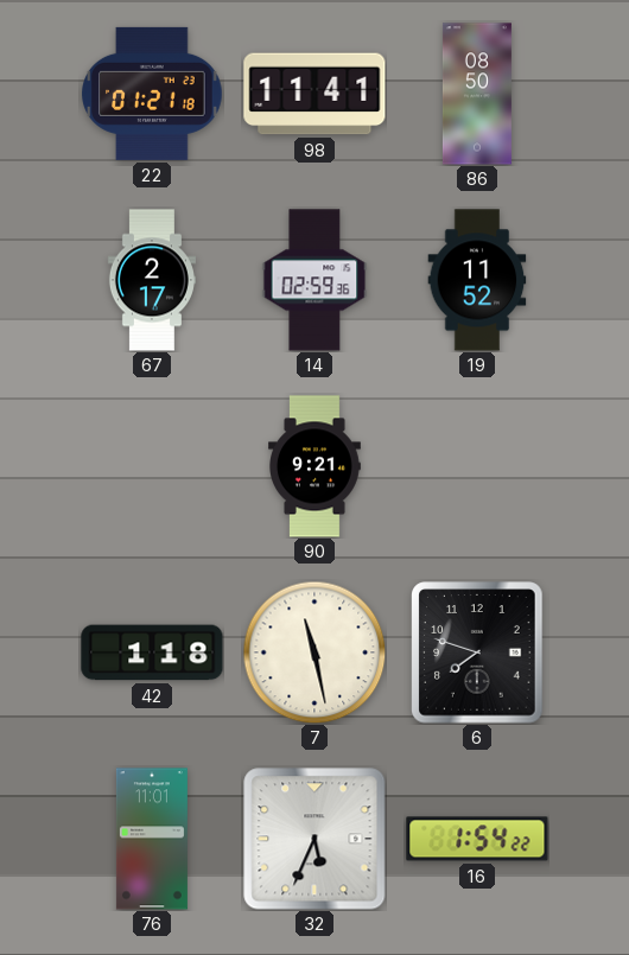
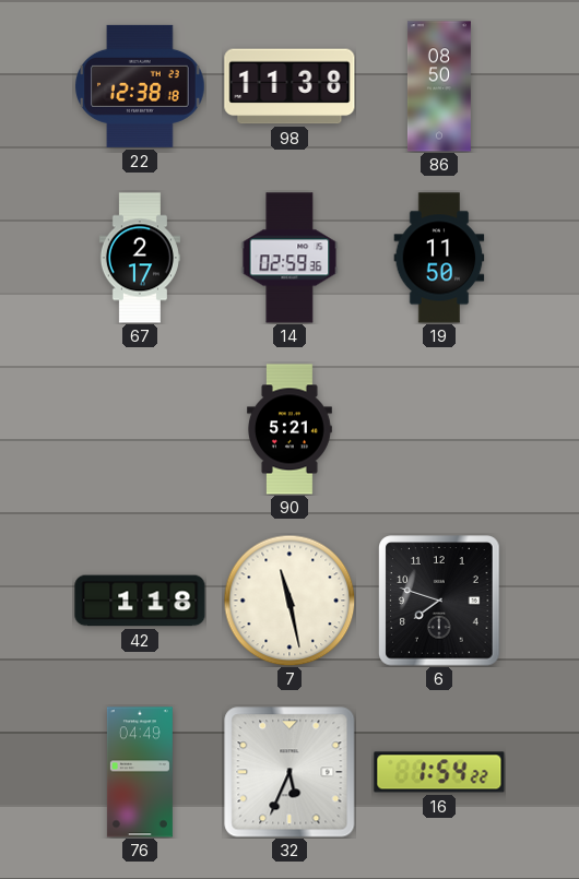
22: 01:21 -> 12:38 (140, 86)
98: 11:41 -> 11:38 (289, 86)
19: 11:52 -> 11:50 (439, 258)
90: 9:21 -> 5:21 (291, 429)
76: 11:01 -> 04:49 (140, 772)
